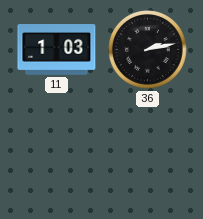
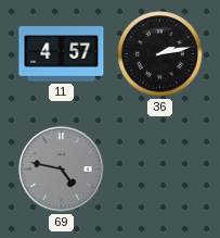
11: 1:03 -> 4:57 (62, 54)
69: none -> 4:47 (62, 170)
